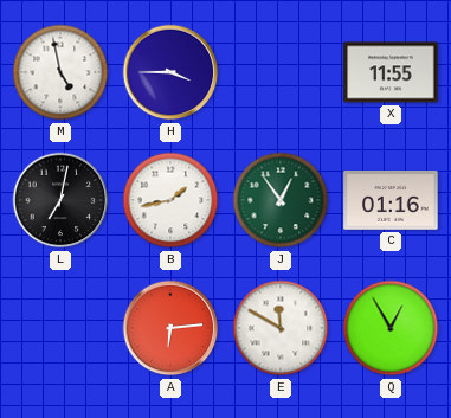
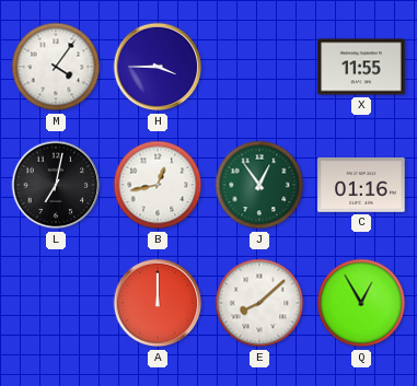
M: 4:58 -> 4:06 (56, 67)
B: 1:43 -> 12:43 (158, 185)
A: 6:14 -> 12:00 (158, 303)
E: 11:50 -> 8:08 (259, 303)
